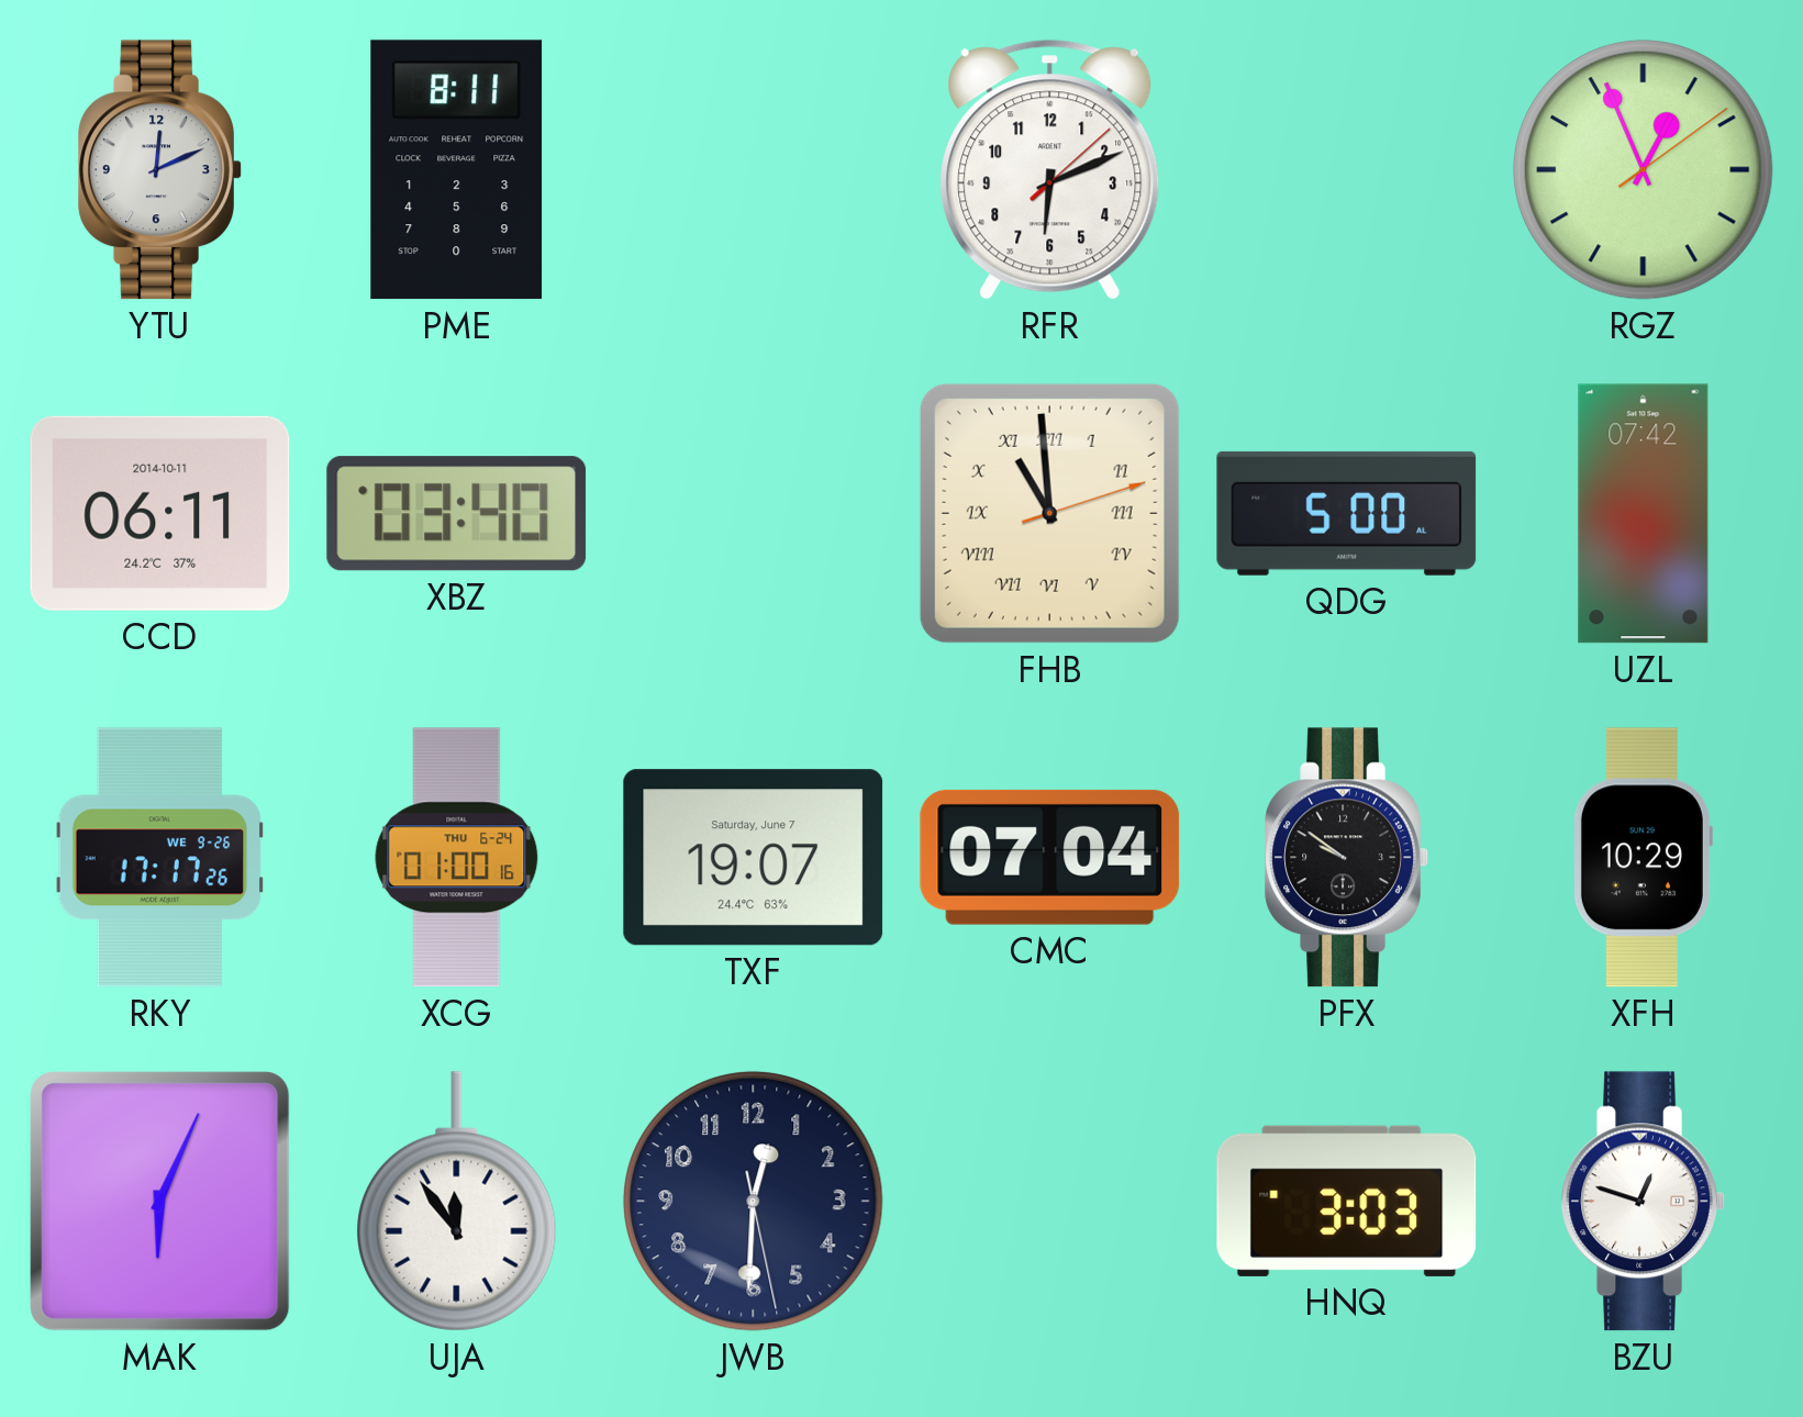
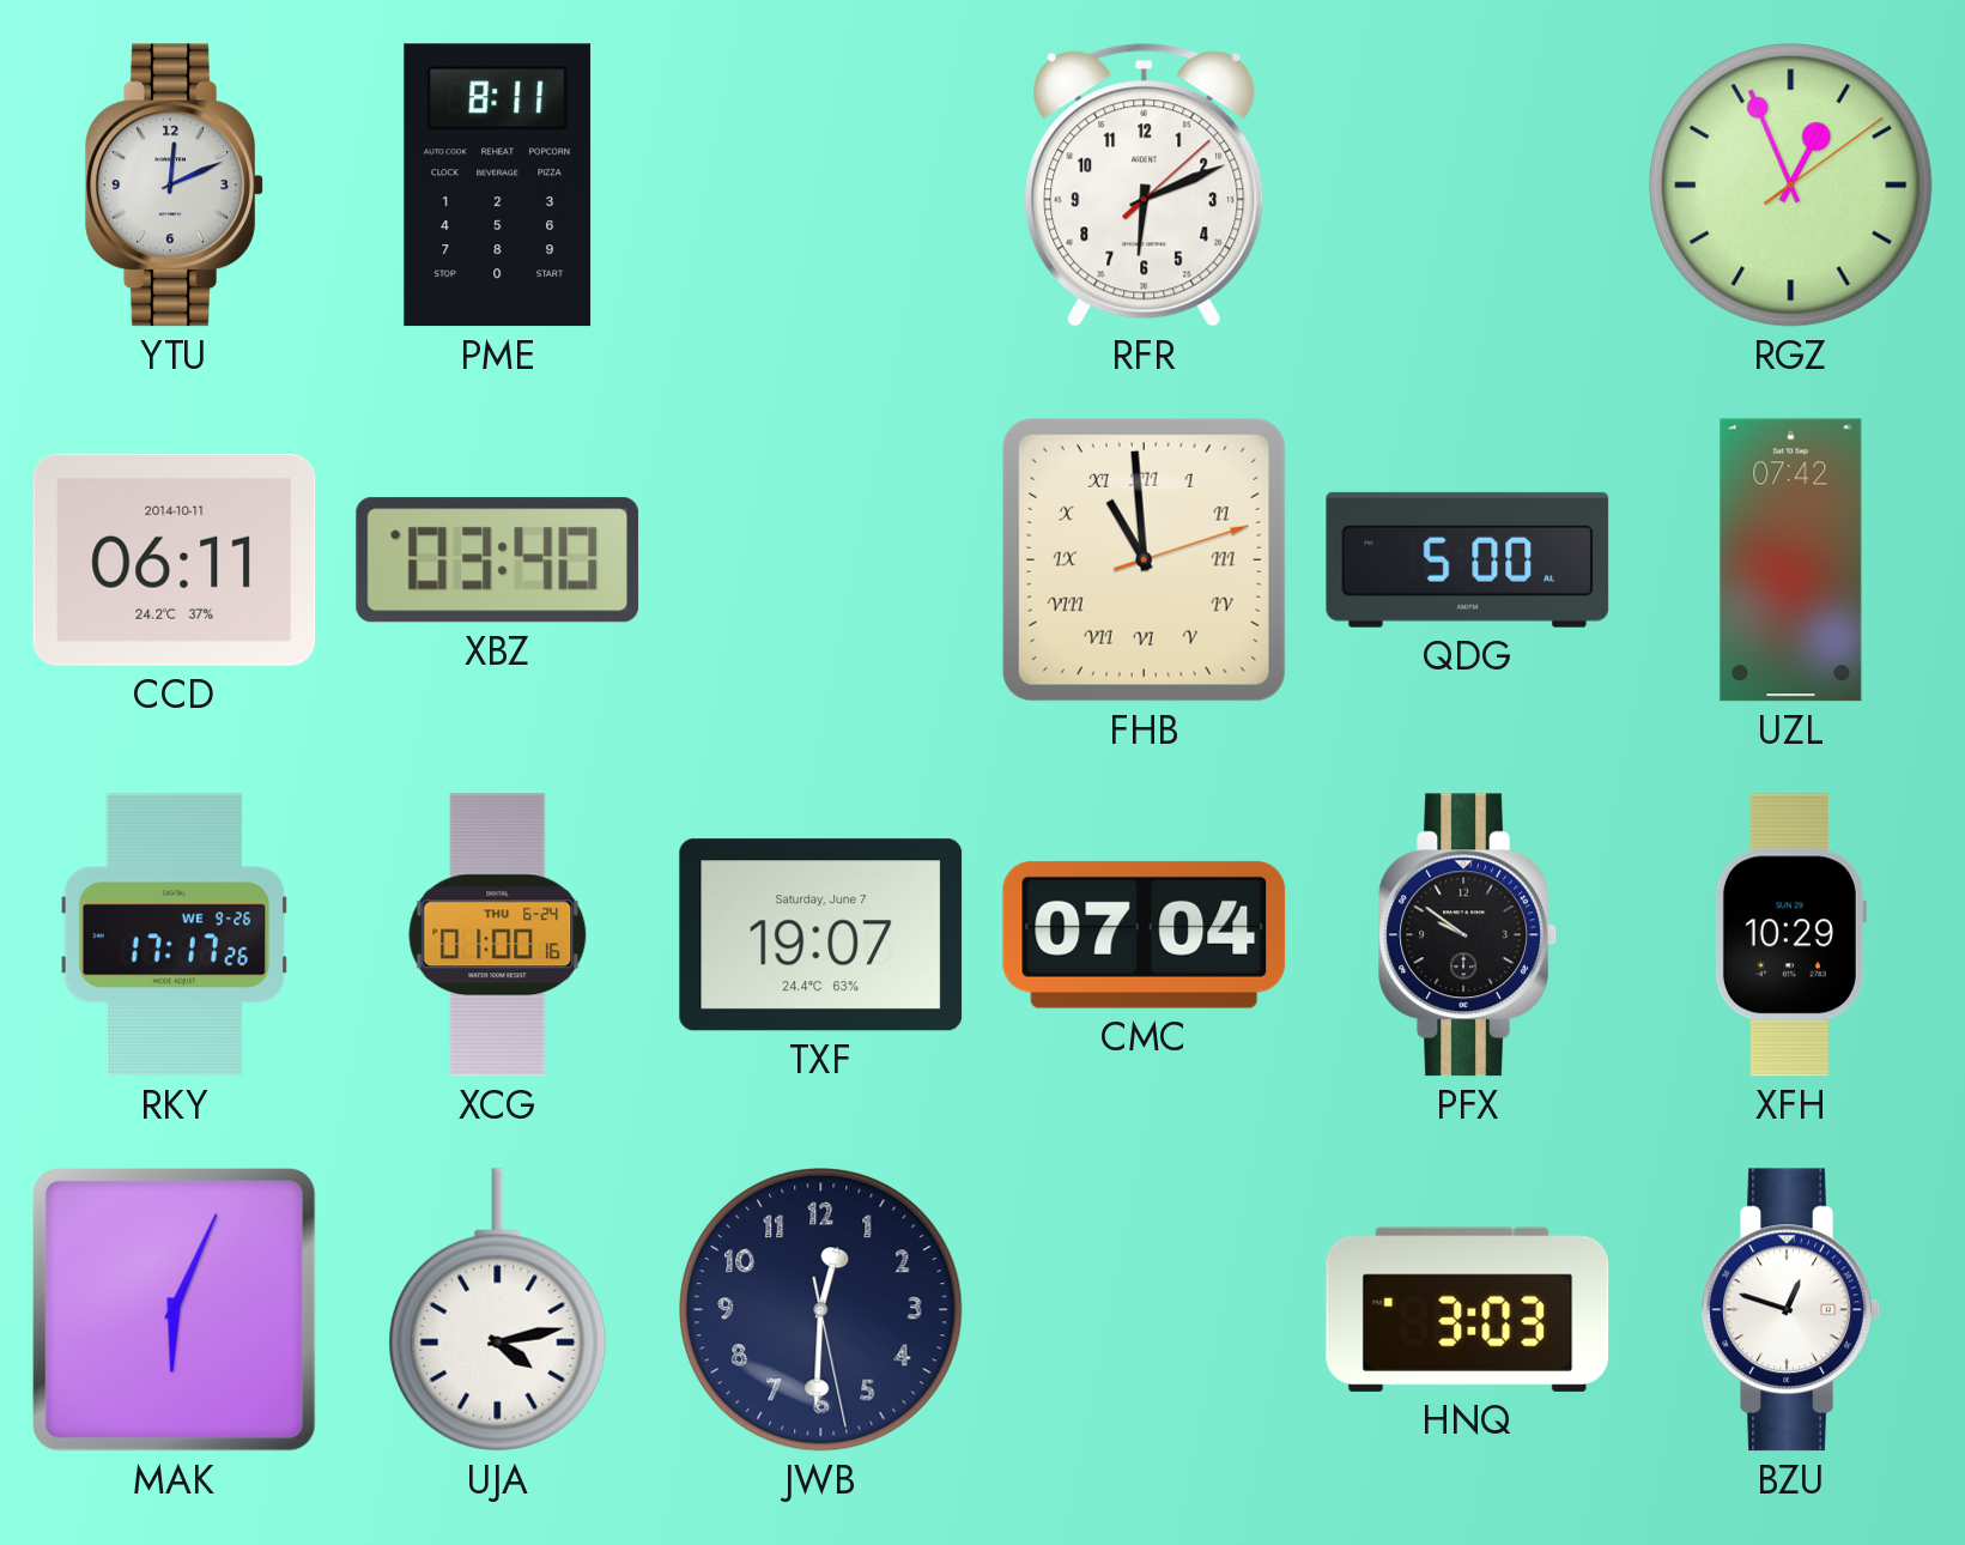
UJA: 11:54 -> 4:13 (498, 1310)
